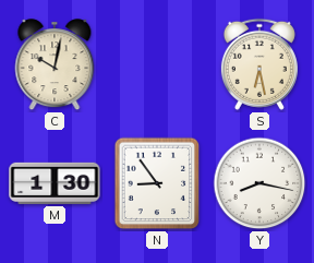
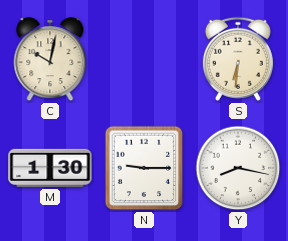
S: 6:28 -> 6:31 (238, 59)
N: 8:54 -> 9:15 (144, 168)
